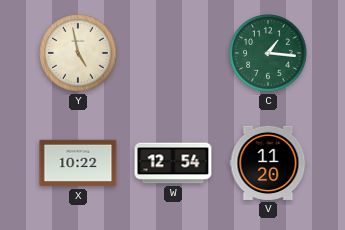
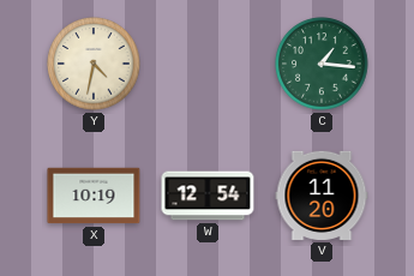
Y: 4:58 -> 4:32 (94, 64)
X: 10:22 -> 10:19 (94, 196)
